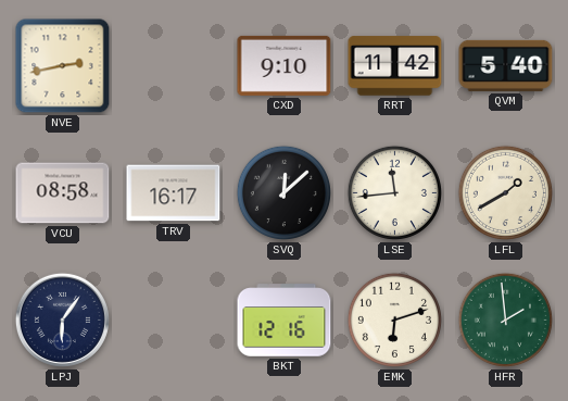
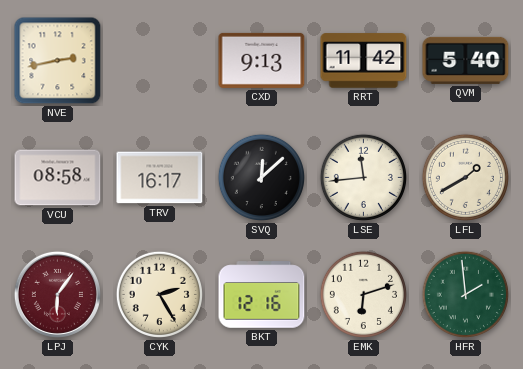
CXD: 9:10 -> 9:13 (262, 60)
LPJ dial: navy -> burgundy (57, 294)
CYK: none -> 2:25 (159, 294)
